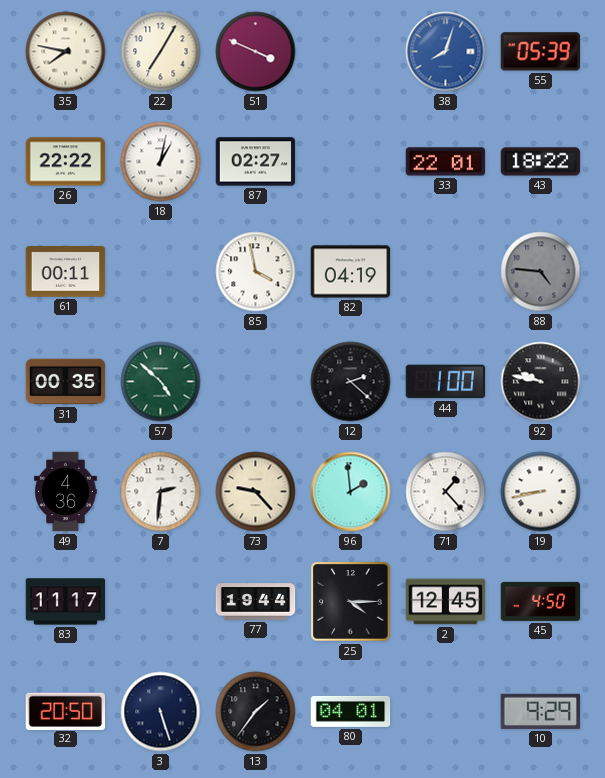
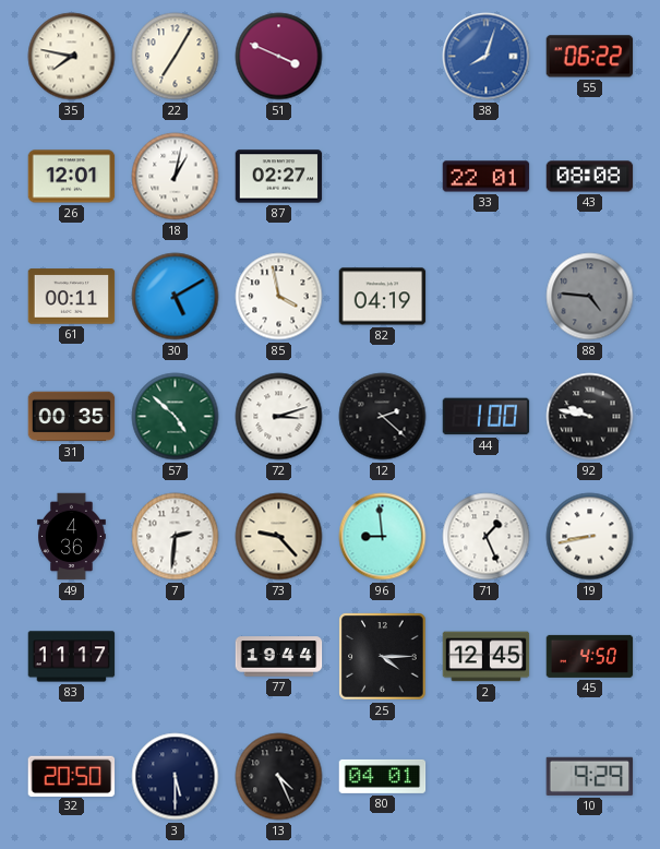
55: 05:39 -> 06:22 (590, 57)
26: 22:22 -> 12:01 (72, 177)
43: 18:22 -> 08:08 (590, 177)
30: none -> 5:10 (176, 297)
72: none -> 3:12 (279, 417)
96: 1:59 -> 8:59 (383, 537)
71: 1:23 -> 1:26 (487, 537)
3: 5:27 -> 5:30 (176, 777)
13: 1:36 -> 4:26 (279, 777)
